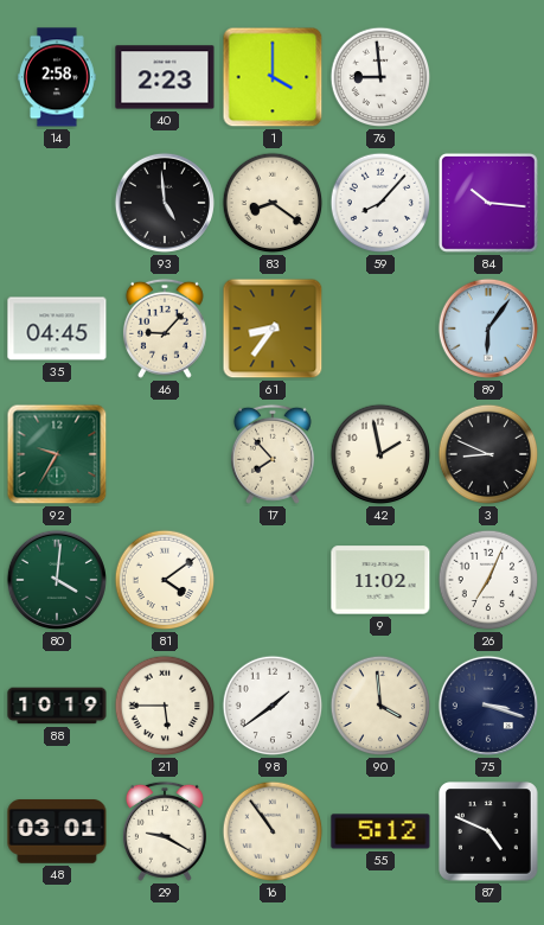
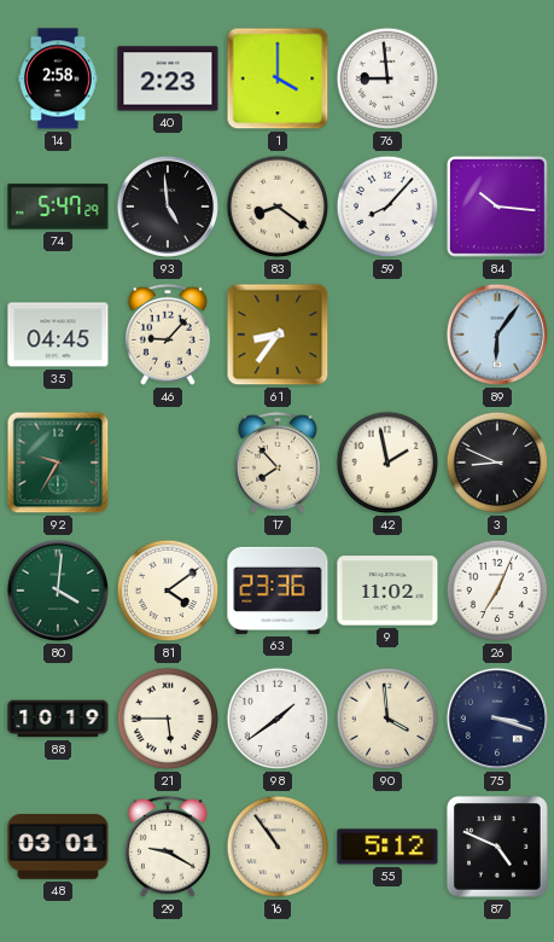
74: none -> 5:47 (58, 207)
63: none -> 23:36 (278, 591)
